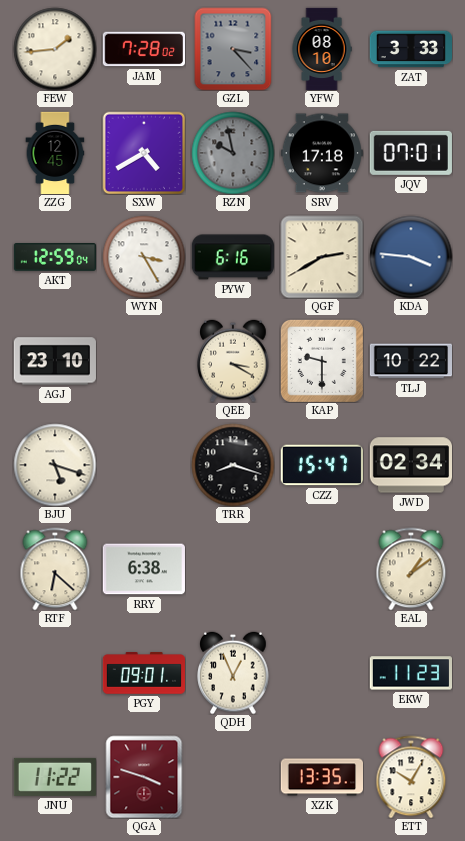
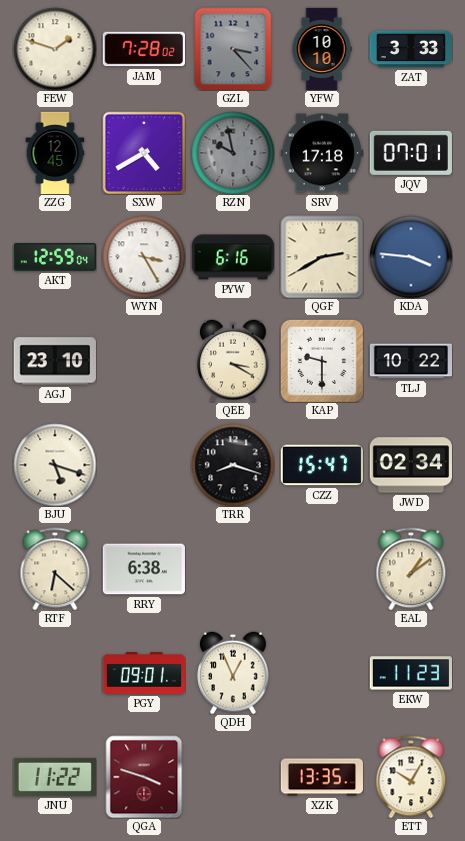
FEW: 1:44 -> 1:48 (55, 49)
YFW: 08:10 -> 10:10 (322, 48)
